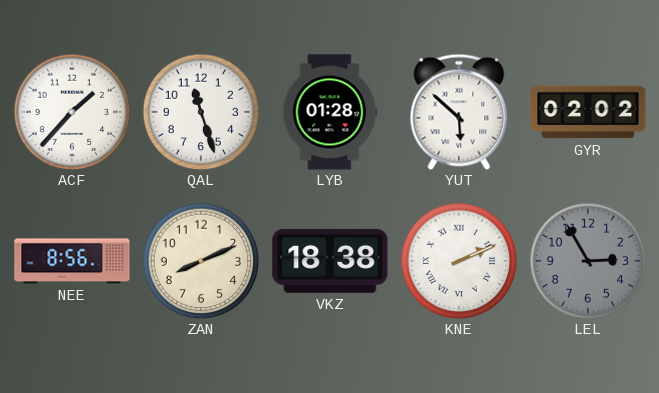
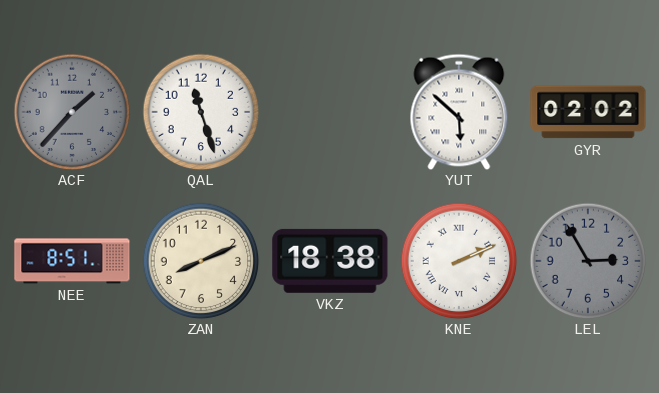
ACF dial: white -> grey (72, 112)
LYB: 01:28 -> none (330, 112)
NEE: 8:56 -> 8:51 (72, 261)
